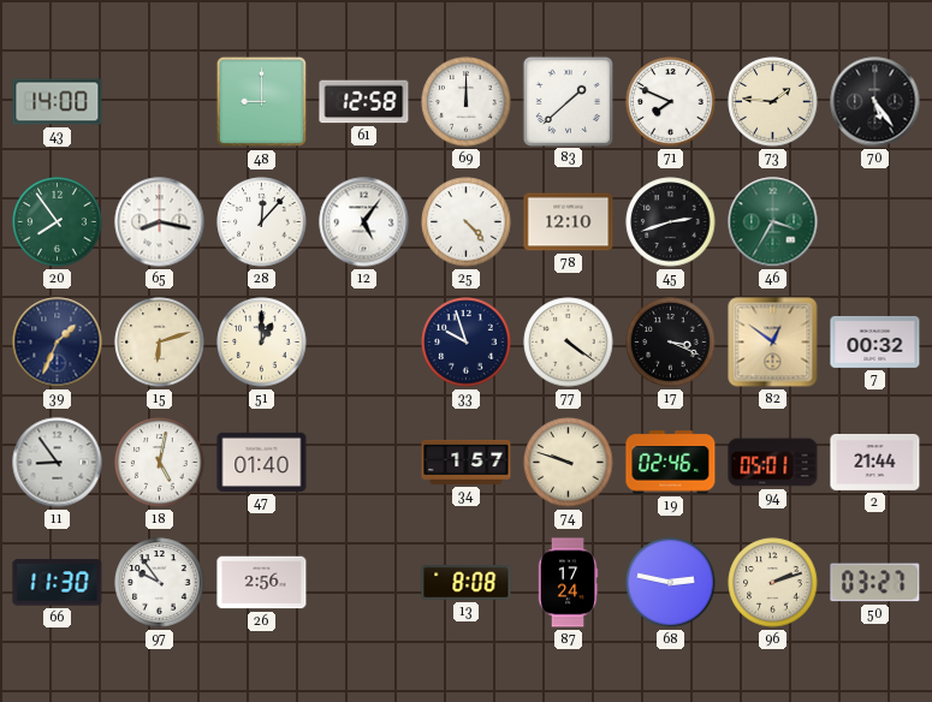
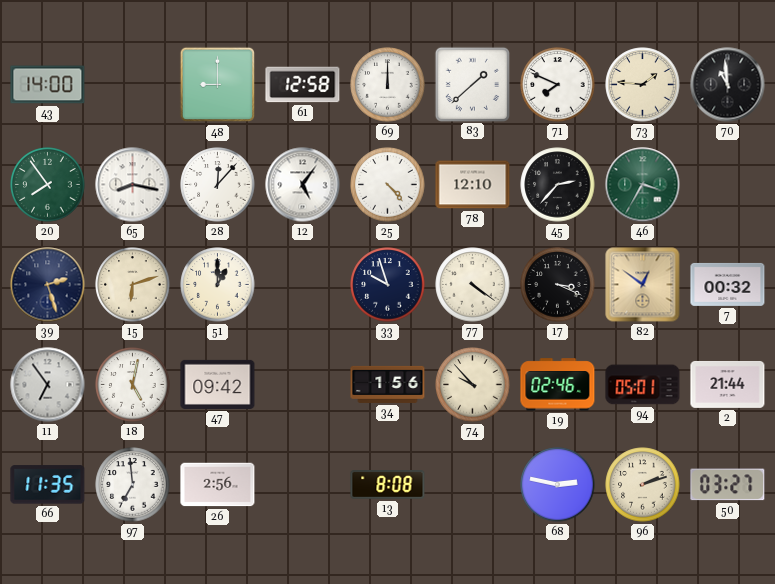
70: 5:24 -> 10:59 (728, 85)
45: 2:42 -> 2:37 (558, 185)
39: 1:34 -> 2:27 (48, 285)
11: 8:54 -> 6:54 (48, 385)
47: 01:40 -> 09:42 (218, 384)
34: 1:57 -> 1:56 (388, 384)
74: 9:48 -> 9:53 (473, 385)
66: 11:30 -> 11:35 (48, 485)
97: 9:54 -> 6:59 (133, 485)
87: 17:24 -> none (568, 583)
